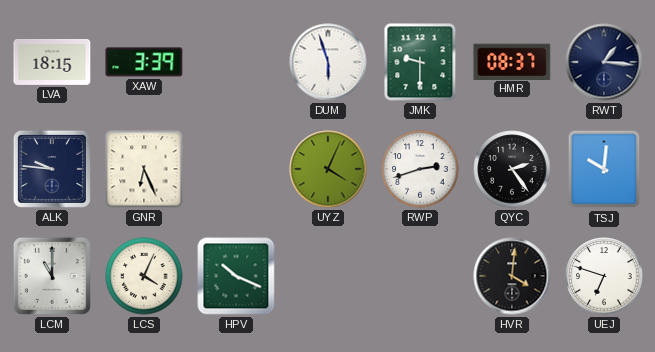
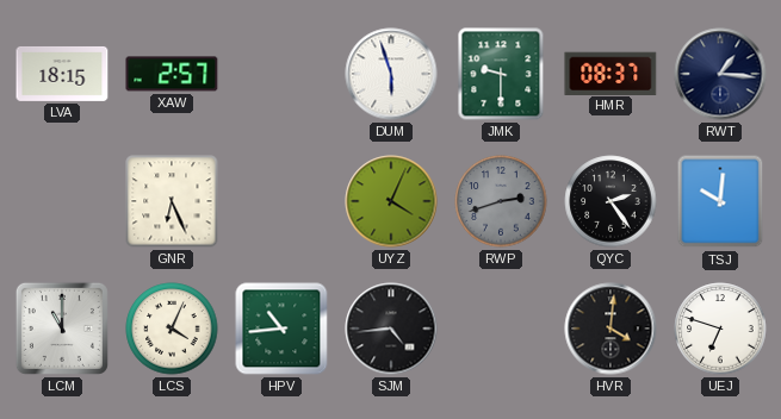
XAW: 3:39 -> 2:57 (172, 74)
ALK: 9:46 -> none (52, 169)
RWP dial: white -> grey (501, 201)
HPV: 10:19 -> 10:44 (281, 329)
SJM: none -> 4:44 (391, 329)
